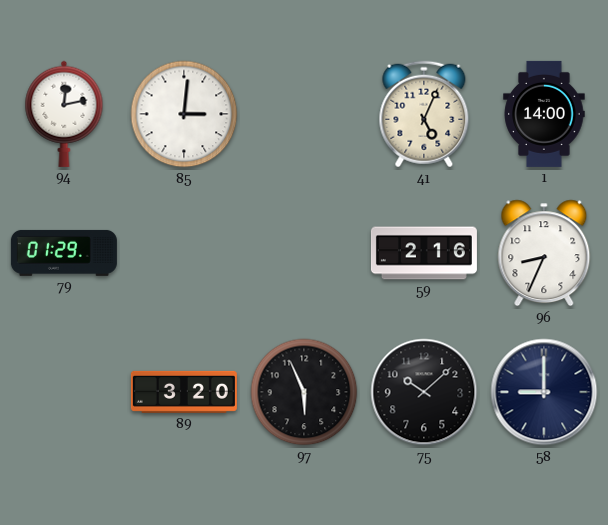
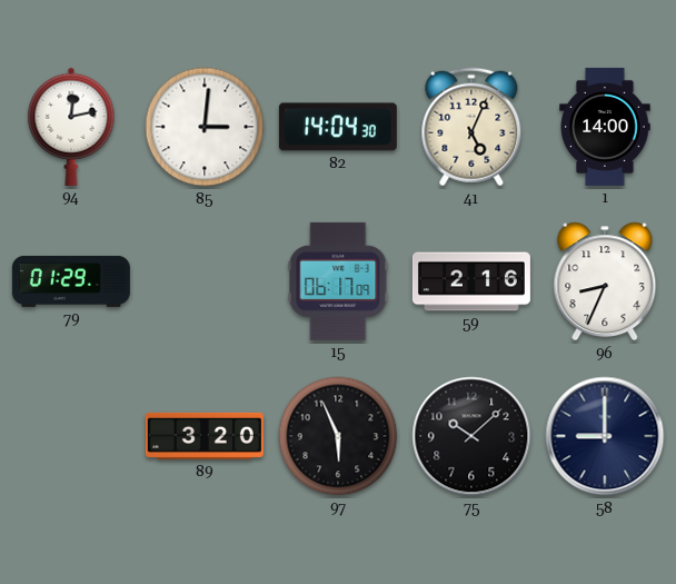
82: none -> 14:04 (338, 127)
15: none -> 06:17 (338, 281)
